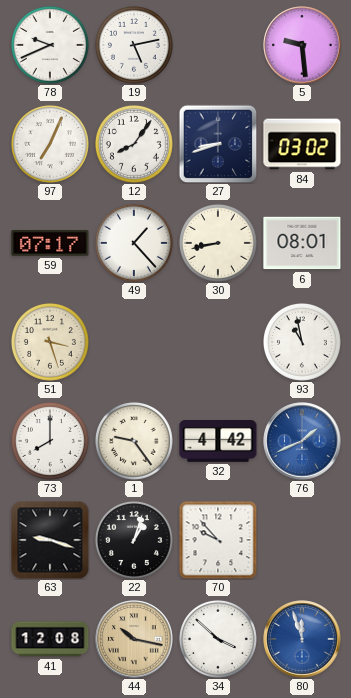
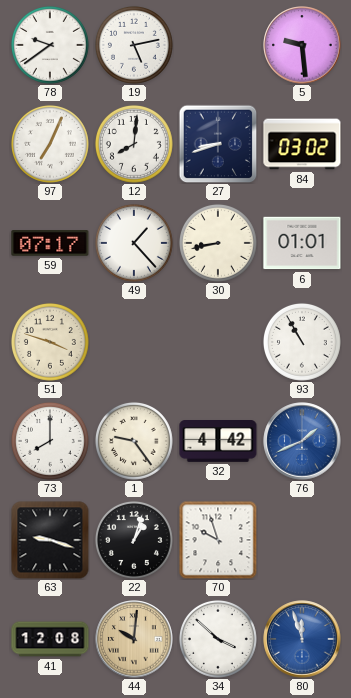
78: 9:41 -> 9:39 (50, 45)
12: 8:06 -> 8:01 (134, 144)
6: 08:01 -> 01:01 (302, 243)
51: 3:27 -> 3:48 (50, 342)
93: 10:58 -> 10:55 (302, 342)
70: 9:53 -> 9:57 (218, 540)
44: 10:17 -> 10:01 (134, 639)
